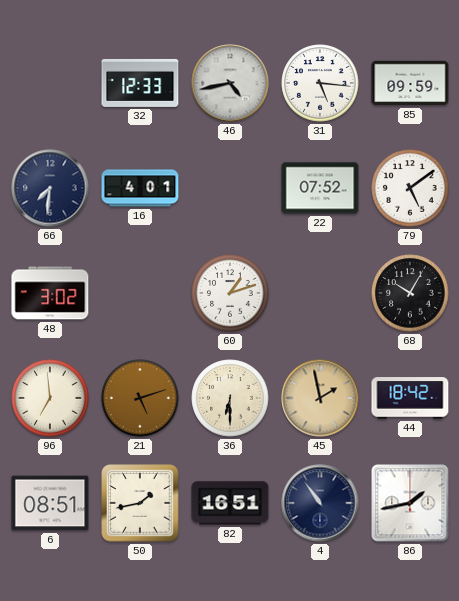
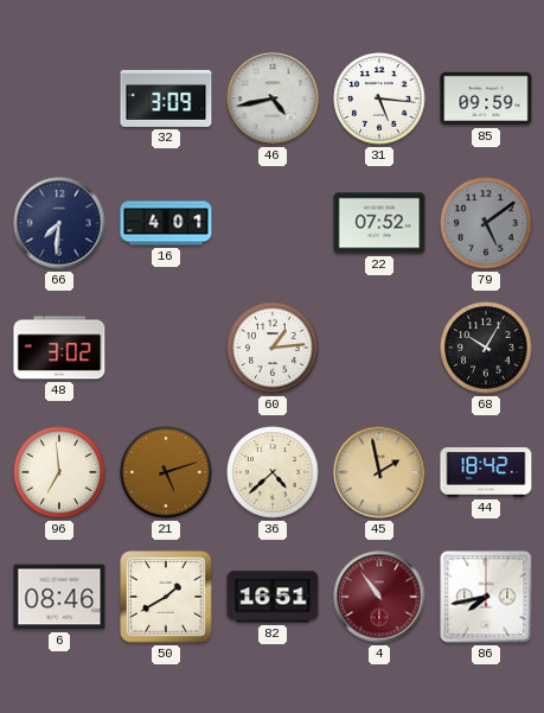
32: 12:33 -> 3:09 (166, 98)
79 dial: white -> grey (486, 223)
60: 1:12 -> 1:14 (273, 348)
36: 6:30 -> 4:38 (273, 472)
6: 08:51 -> 08:46 (59, 597)
50: 1:43 -> 1:40 (166, 597)
4 dial: navy -> burgundy (379, 597)
86: 1:43 -> 7:43 (486, 597)
